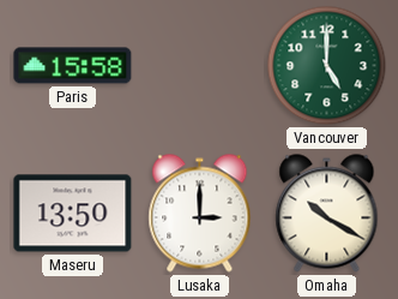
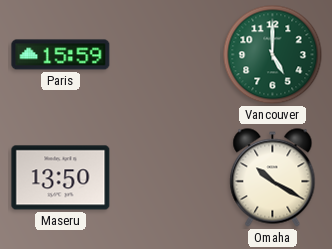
Paris: 15:58 -> 15:59 (61, 55)
Lusaka: 3:00 -> none (200, 214)
